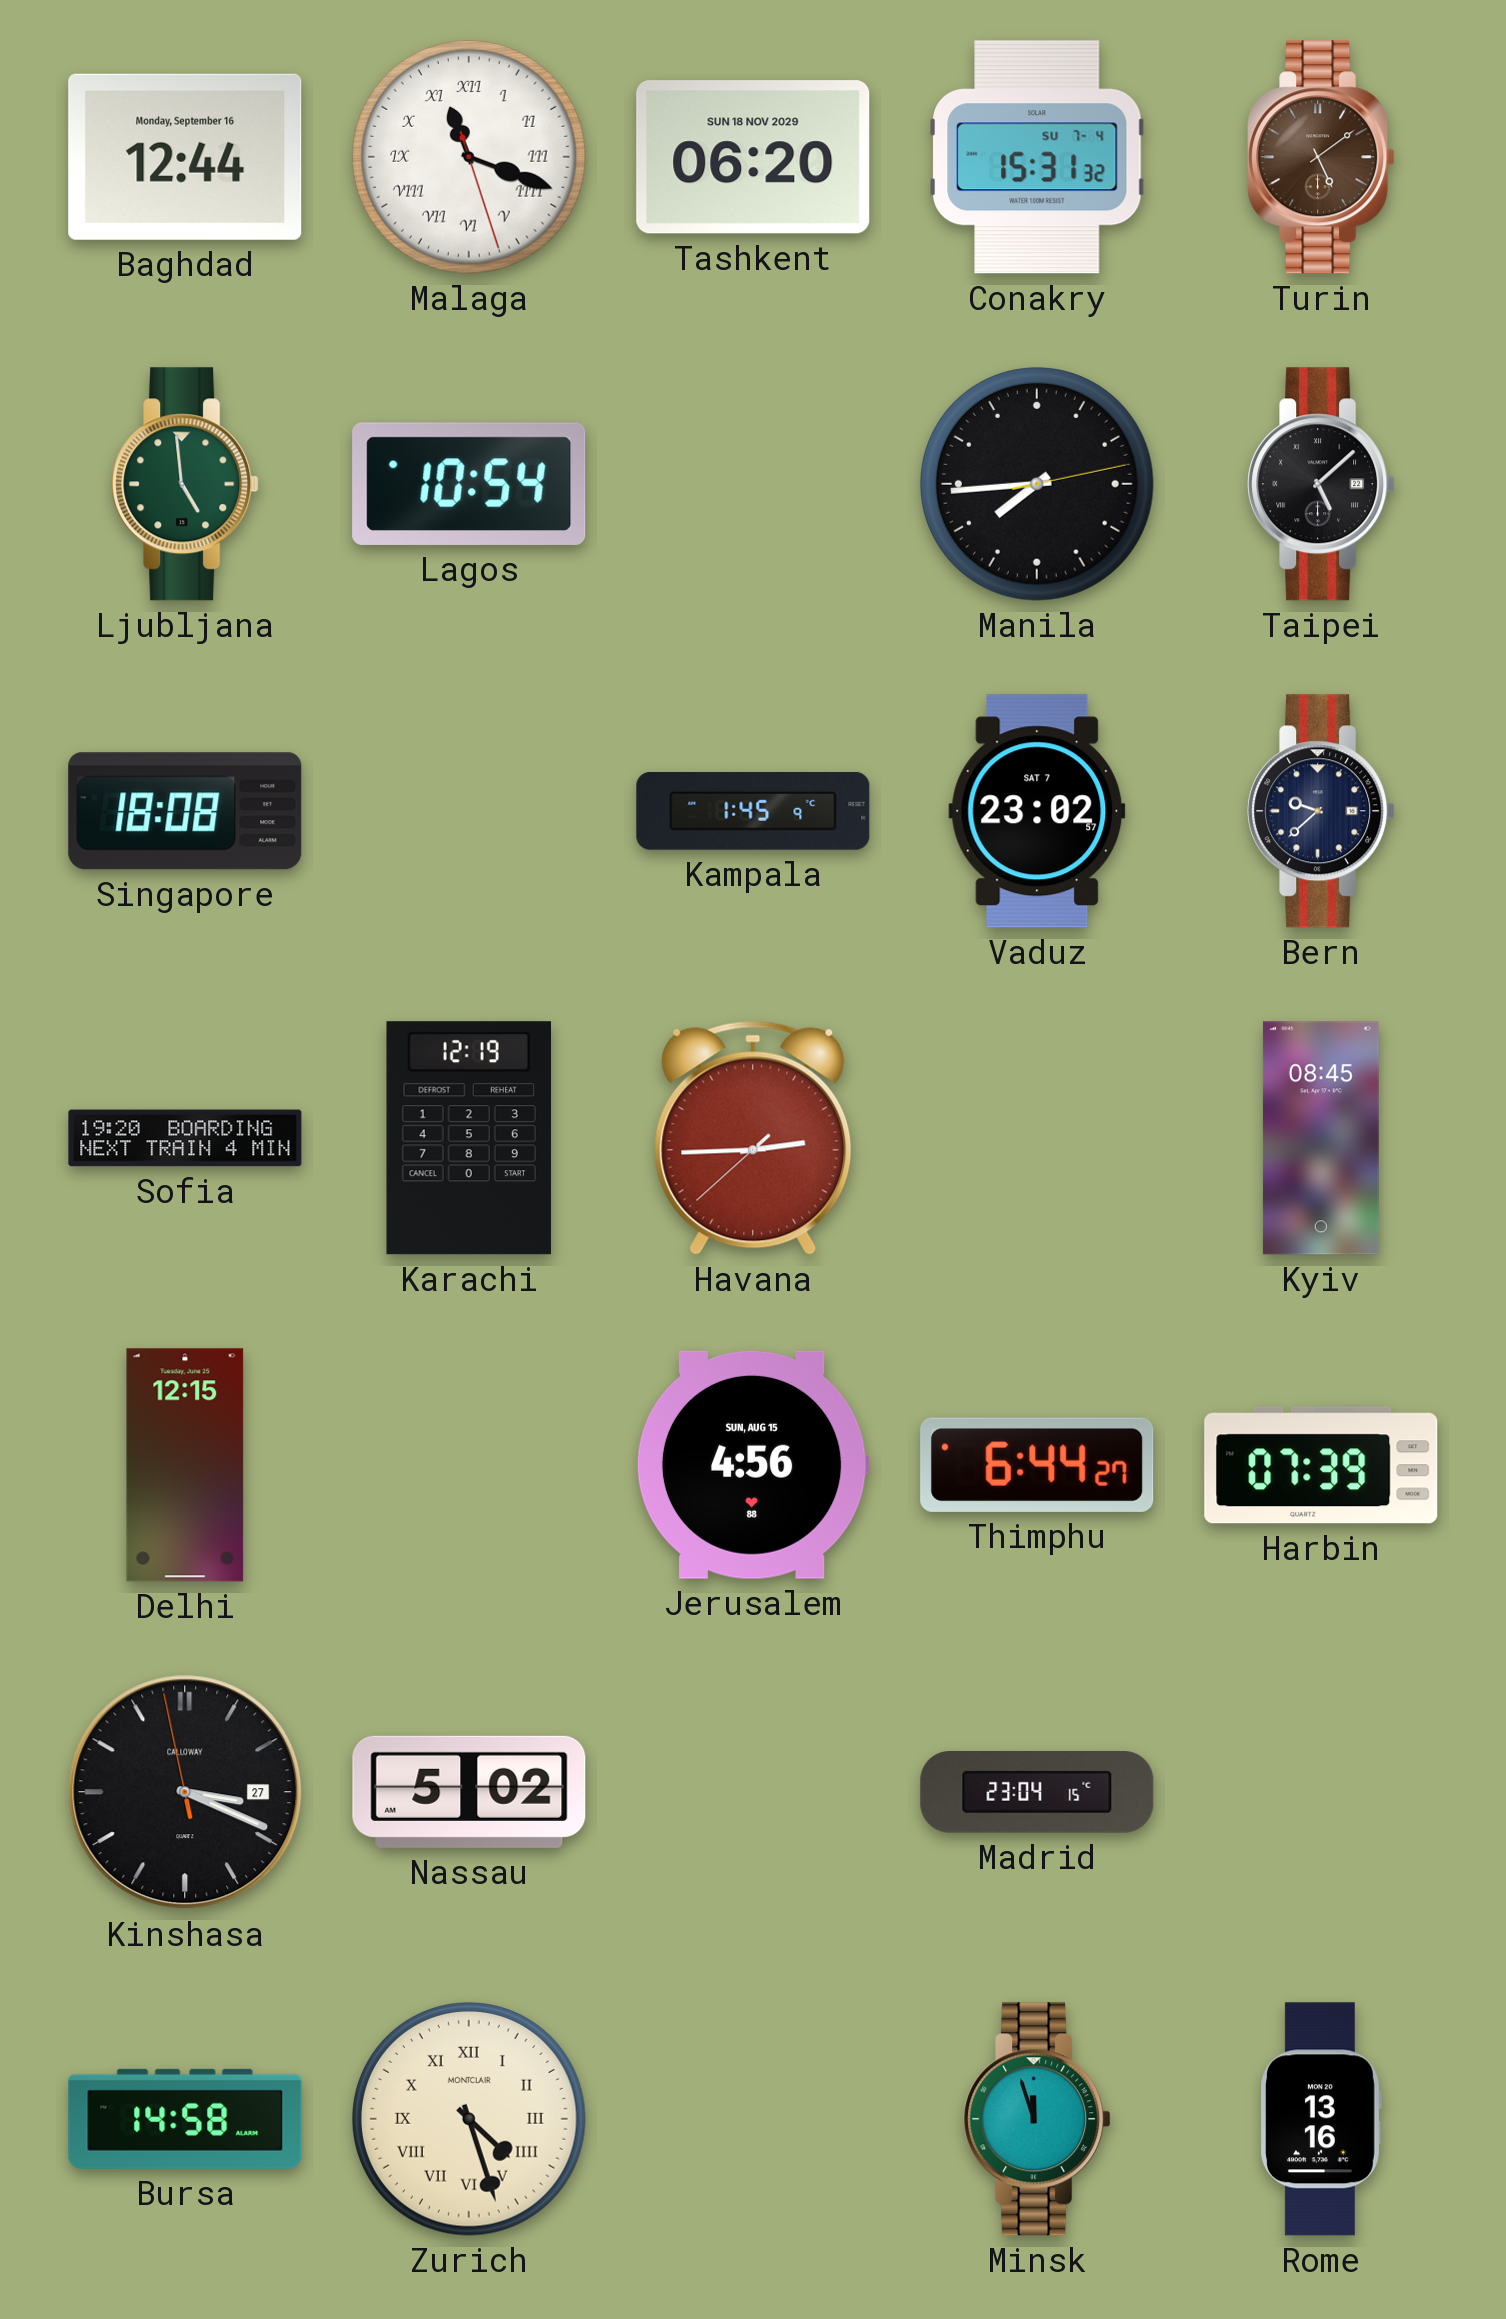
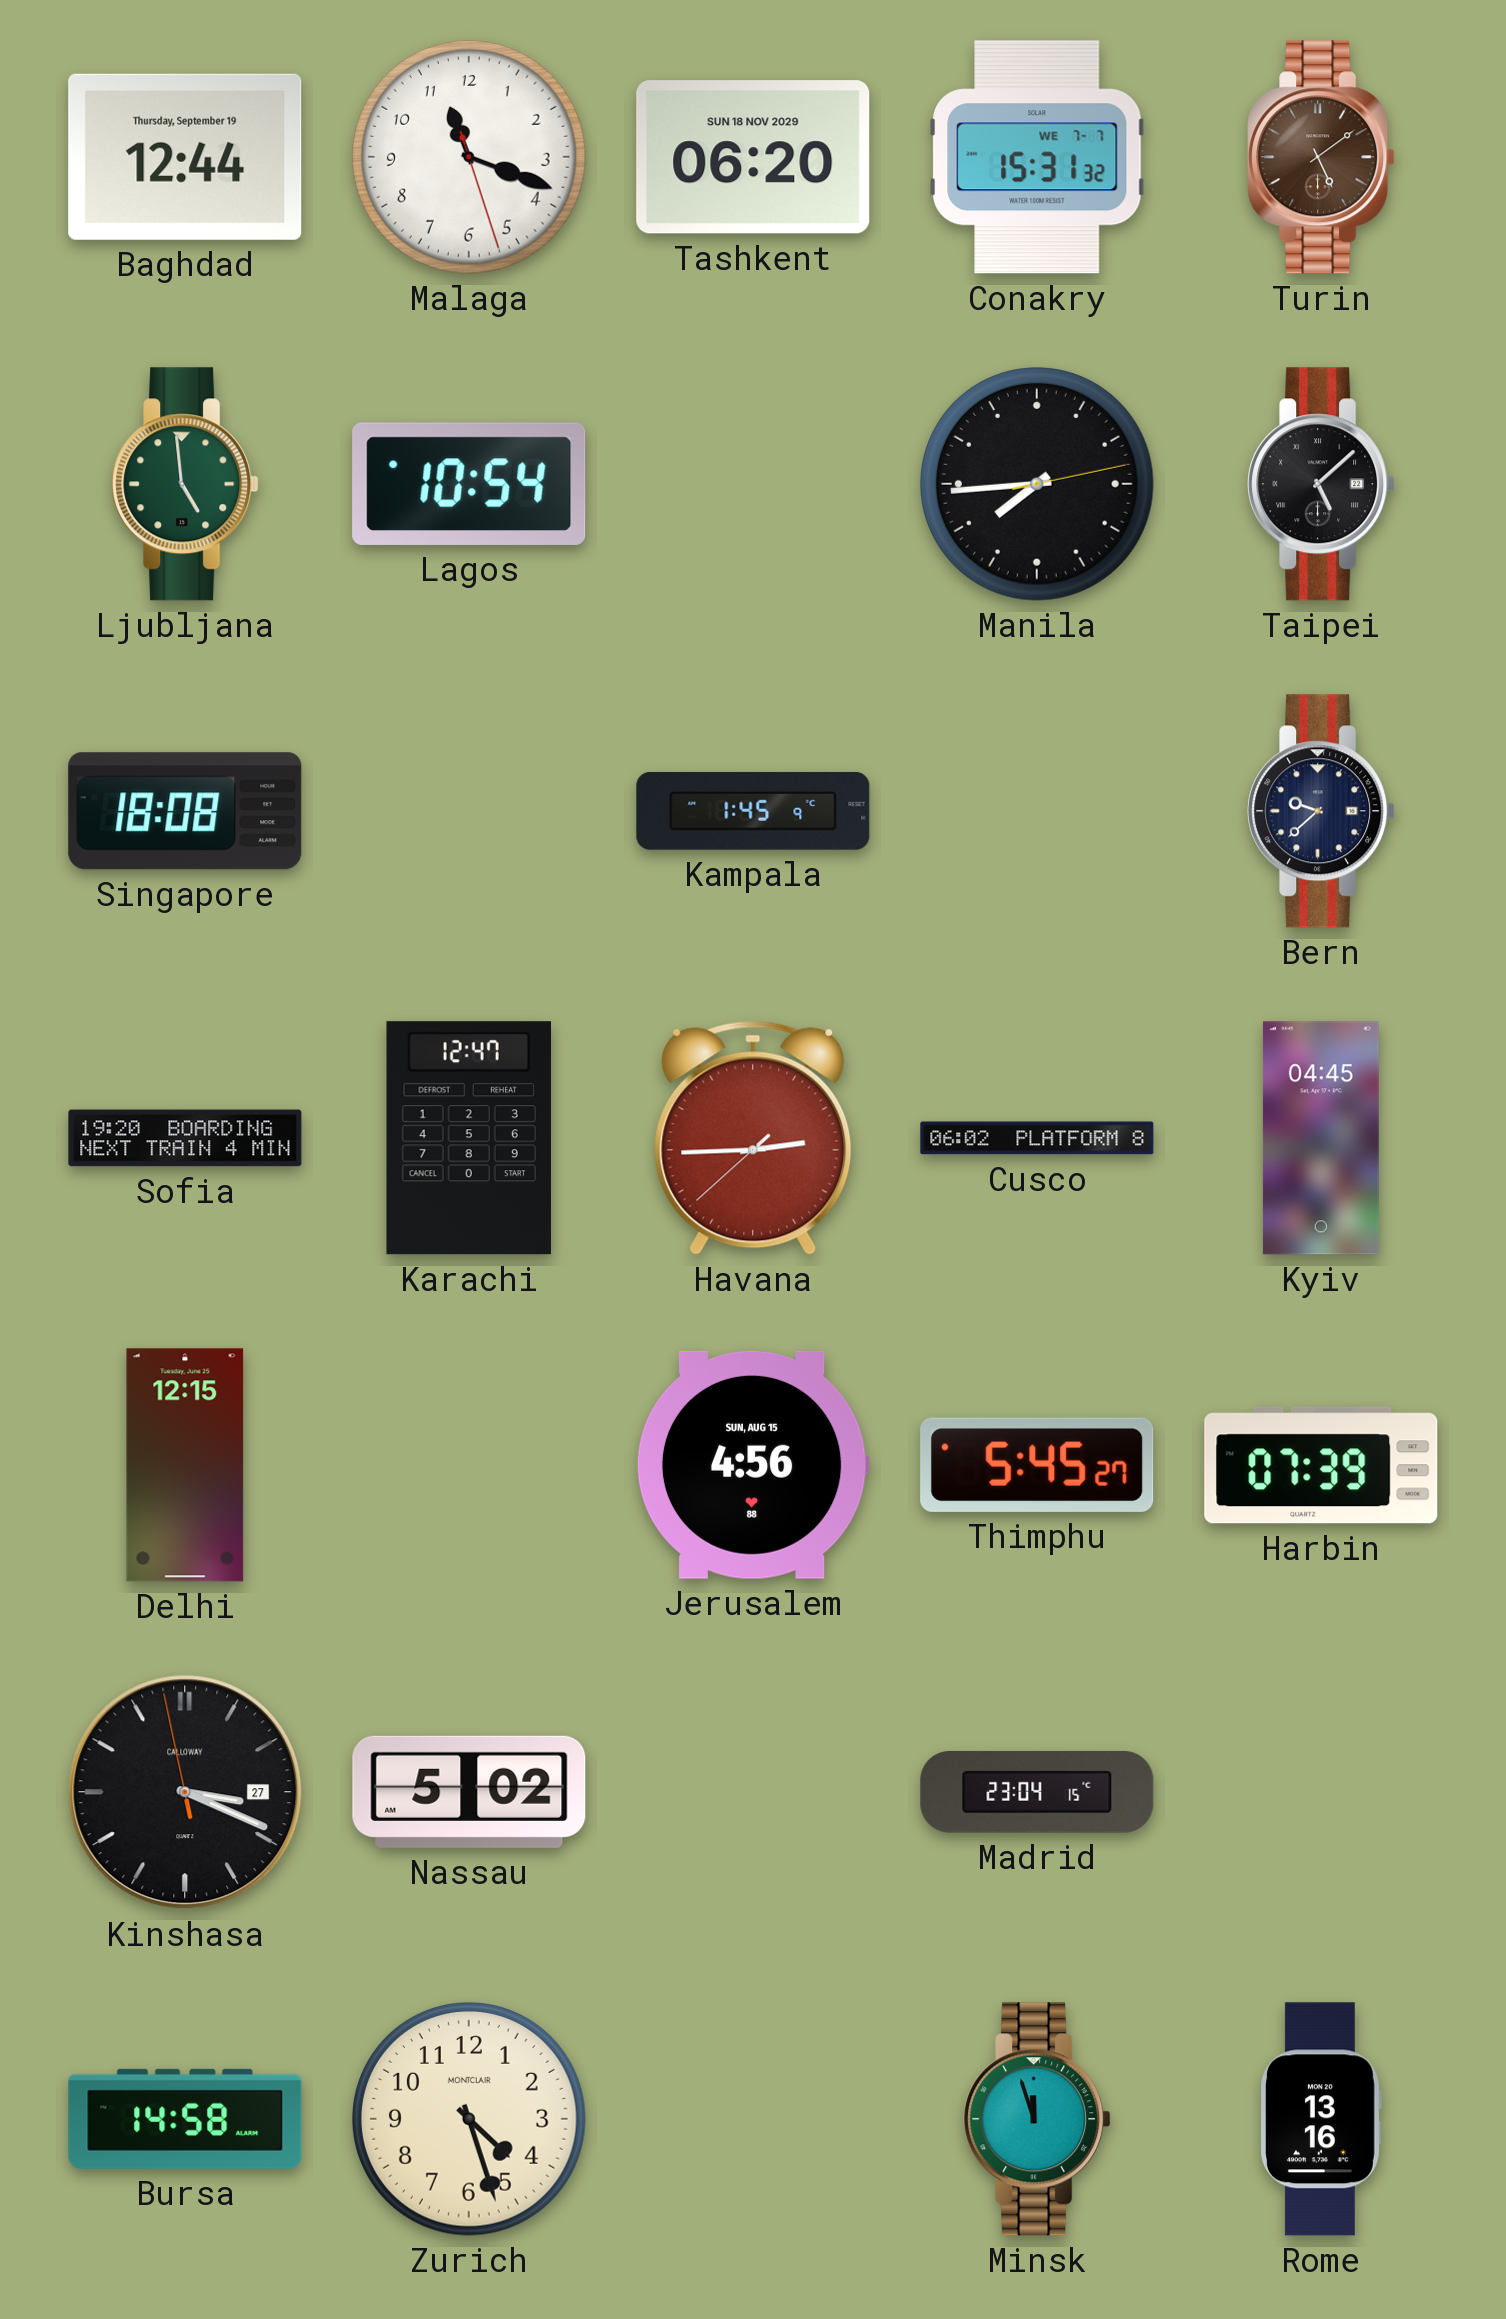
Baghdad date: Monday, September 16 -> Thursday, September 19 (185, 157)
Malaga numerals: Roman -> Arabic (470, 158)
Conakry date: SU 7-4 -> WE 7-7 (1037, 157)
Vaduz: 23:02 -> none (1037, 811)
Karachi: 12:19 -> 12:47 (469, 1138)
Cusco: none -> 06:02 (1037, 1138)
Kyiv: 08:45 -> 04:45 (1321, 1138)
Thimphu: 6:44 -> 5:45 (1037, 1465)
Zurich numerals: Roman -> Arabic (470, 2120)
